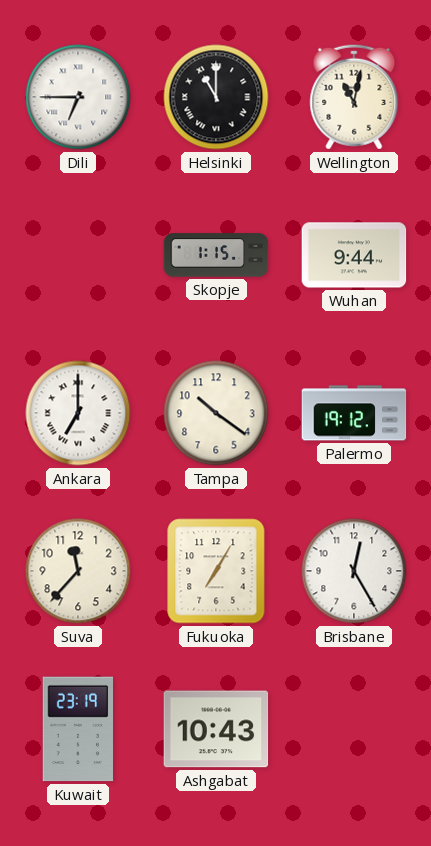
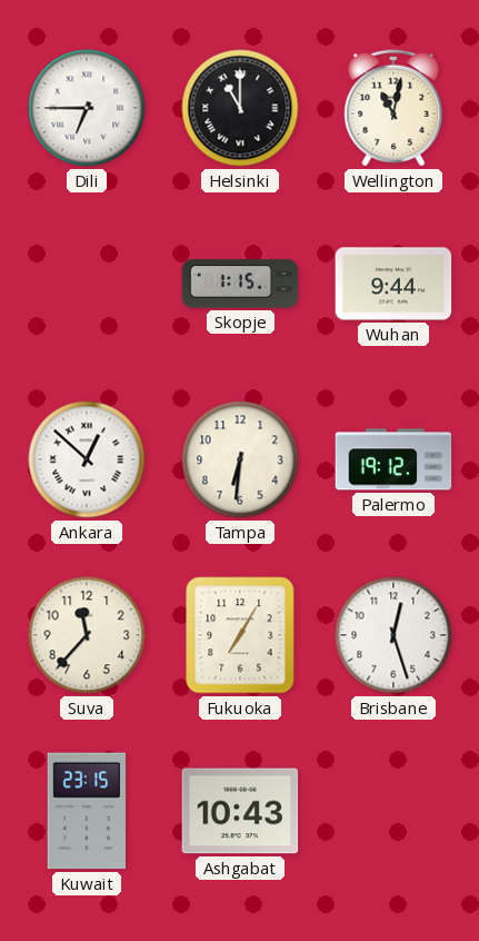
Ankara: 7:00 -> 12:52 (87, 459)
Tampa: 10:21 -> 6:31 (240, 459)
Brisbane: 12:25 -> 12:27 (393, 635)
Kuwait: 23:19 -> 23:15 (87, 811)
